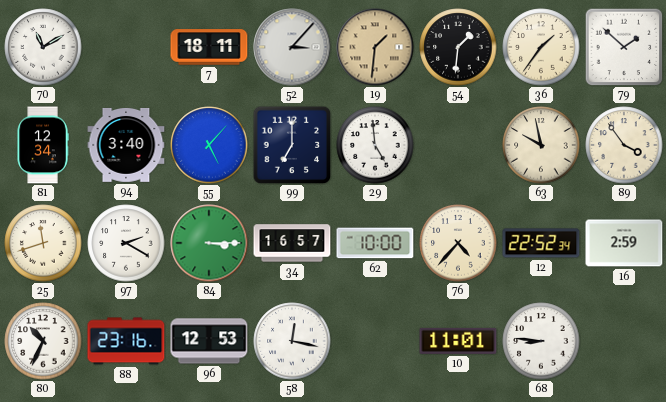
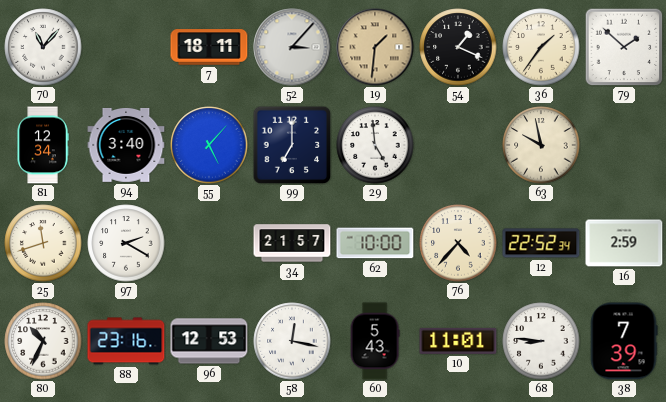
70: 11:10 -> 11:07 (43, 47)
54: 1:31 -> 1:19 (458, 47)
89: 3:54 -> none (624, 145)
84: 3:15 -> none (209, 243)
34: 16:57 -> 21:57 (292, 243)
60: none -> 5:43 (375, 341)
38: none -> 7:39 (624, 341)
